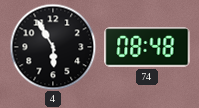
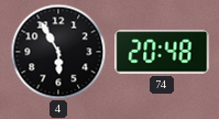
74: 08:48 -> 20:48 (162, 52)
